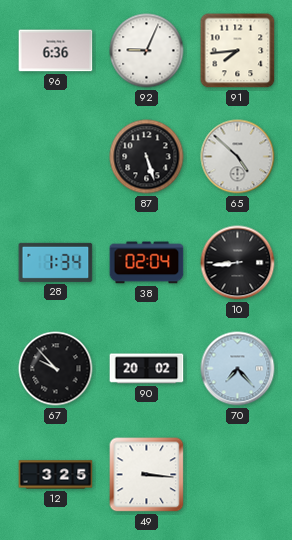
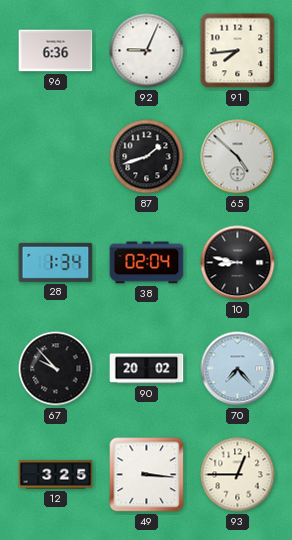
87: 5:27 -> 1:42 (147, 157)
10: 8:44 -> 8:47 (238, 263)
93: none -> 12:45 (238, 475)
